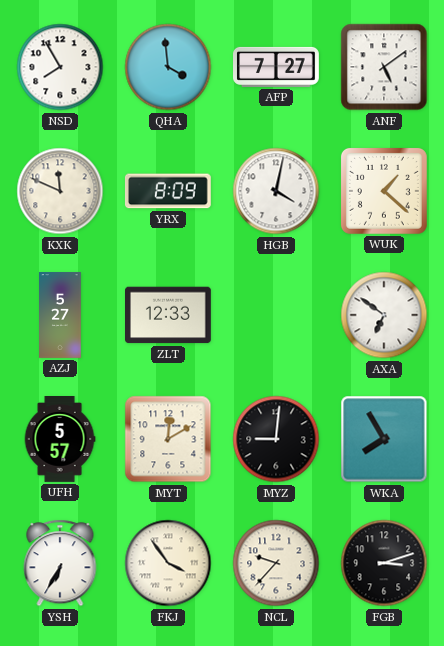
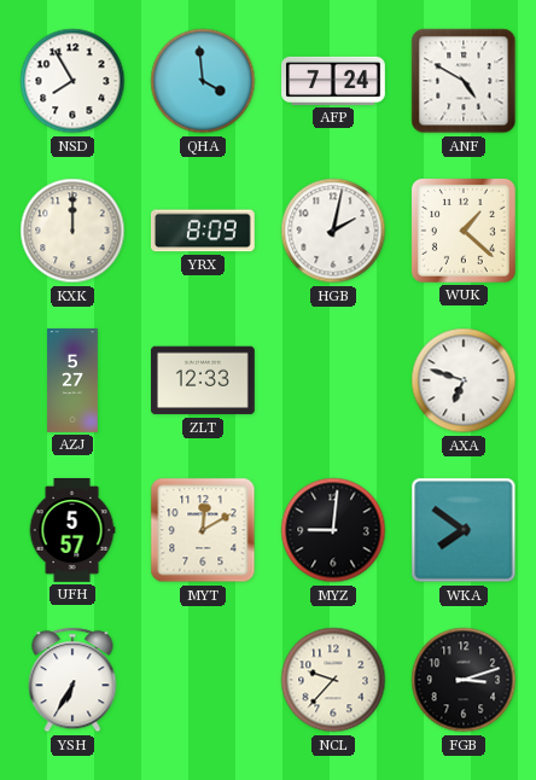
AFP: 7:27 -> 7:24 (334, 81)
ANF: 5:09 -> 4:50 (464, 81)
KXK: 11:49 -> 12:00 (72, 231)
HGB: 4:02 -> 2:02 (333, 231)
AXA: 6:51 -> 6:48 (464, 380)
WKA: 7:55 -> 7:51 (464, 530)
FKJ: 3:54 -> none (168, 563)
